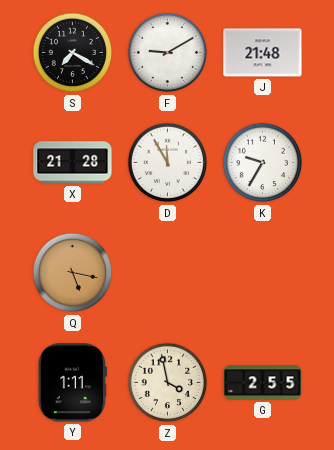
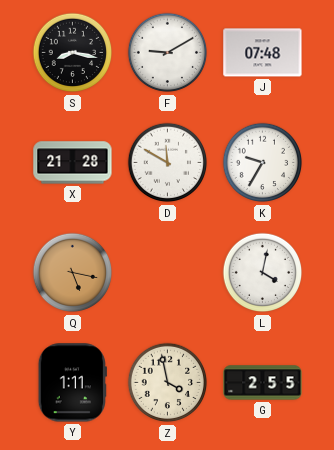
S: 7:20 -> 8:17 (73, 53)
J: 21:48 -> 07:48 (263, 53)
D: 11:55 -> 11:50 (168, 163)
L: none -> 4:02 (263, 273)
